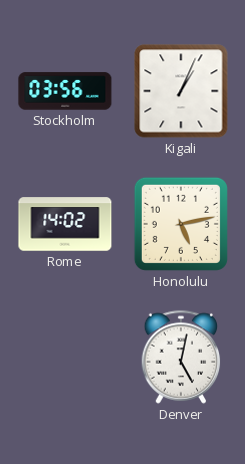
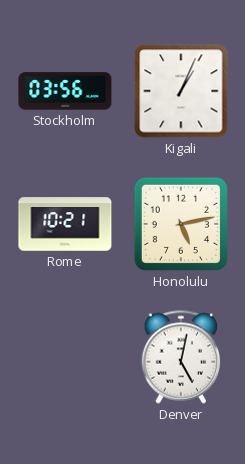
Rome: 14:02 -> 10:21 (65, 224)
